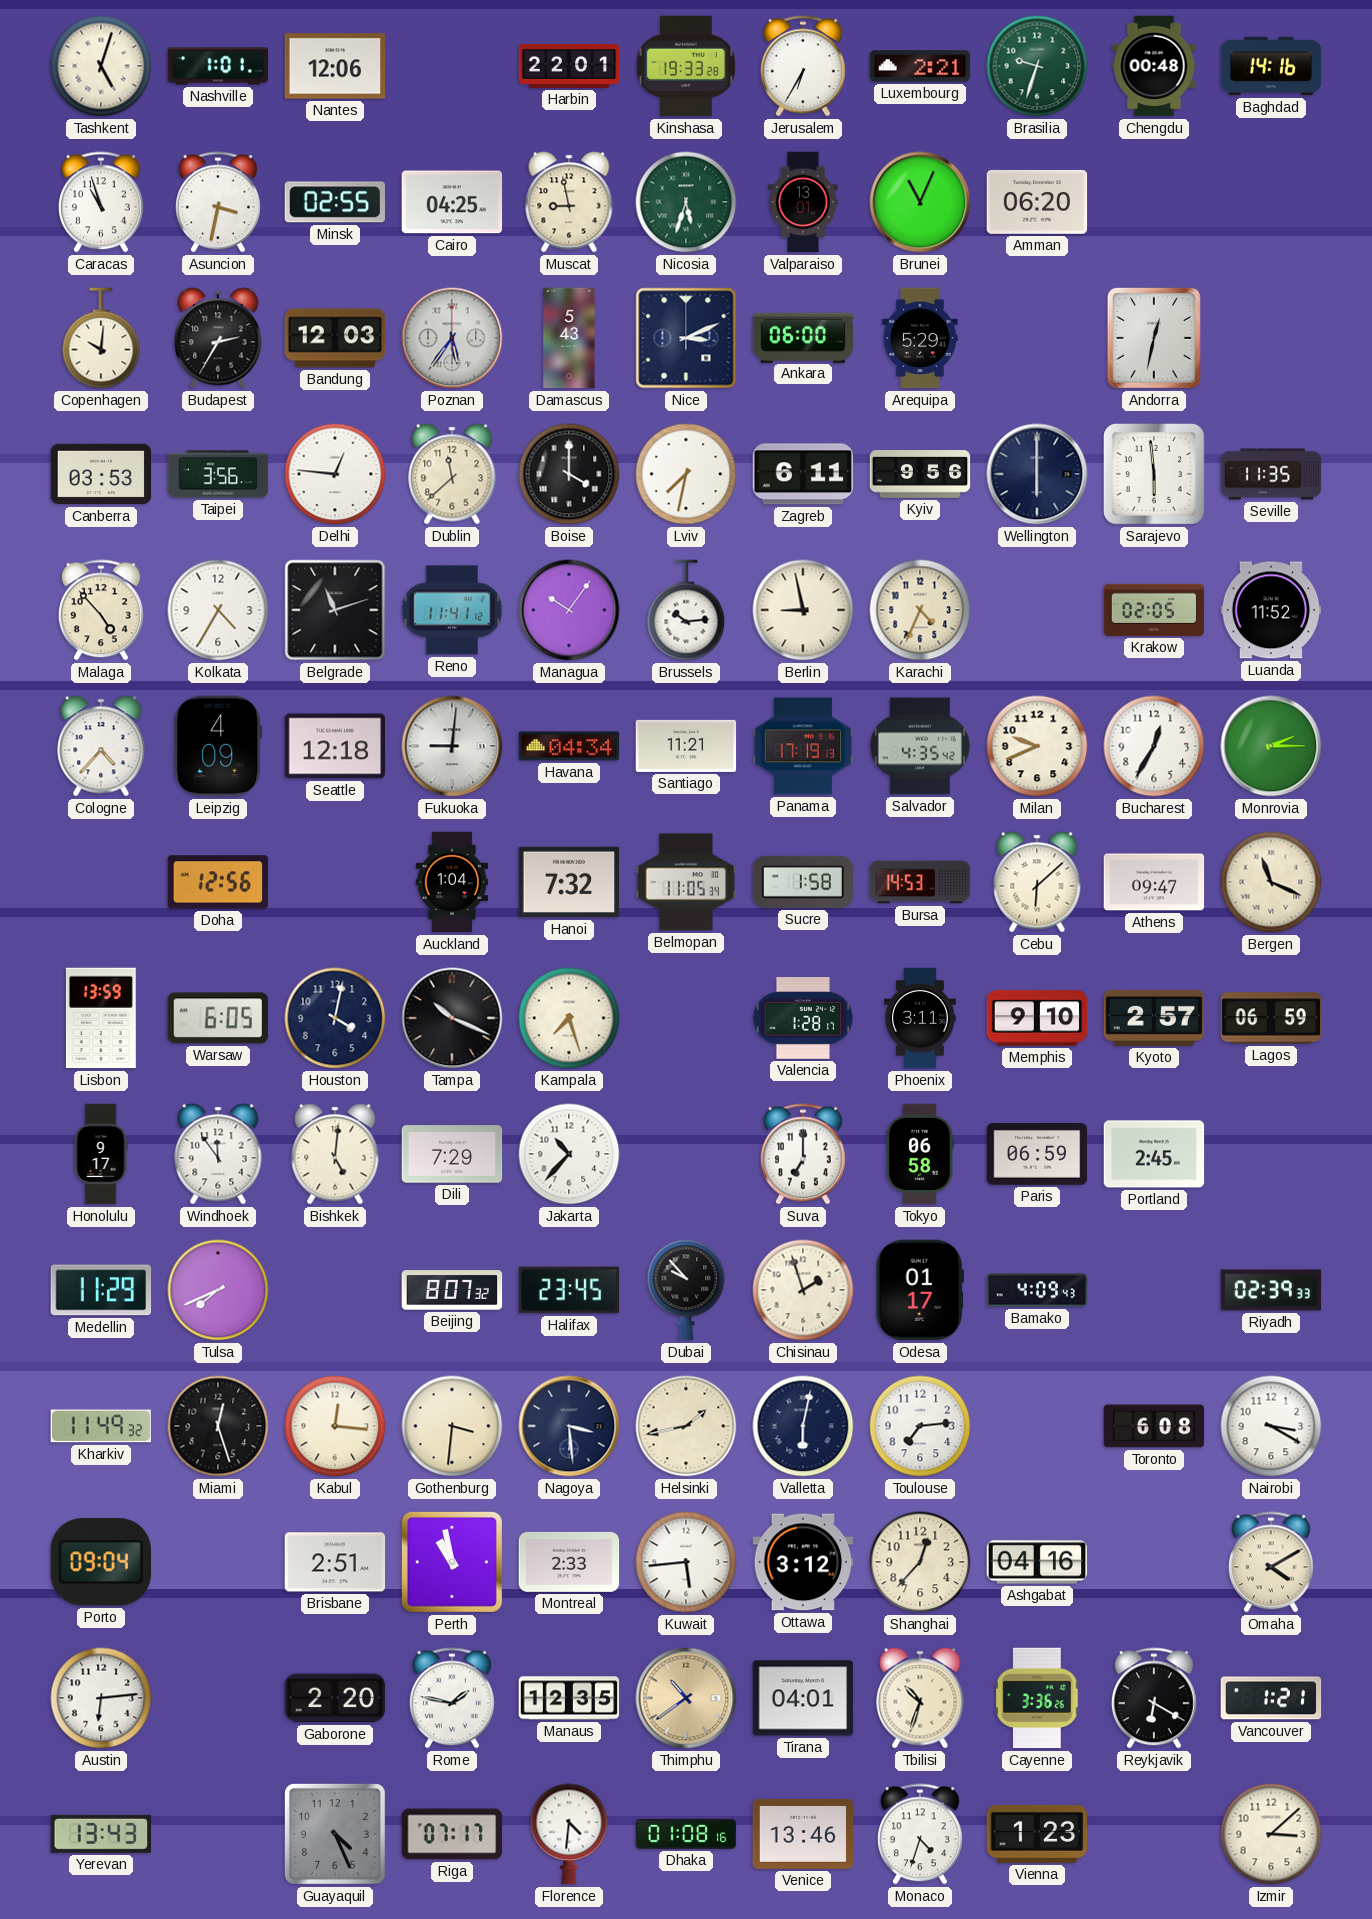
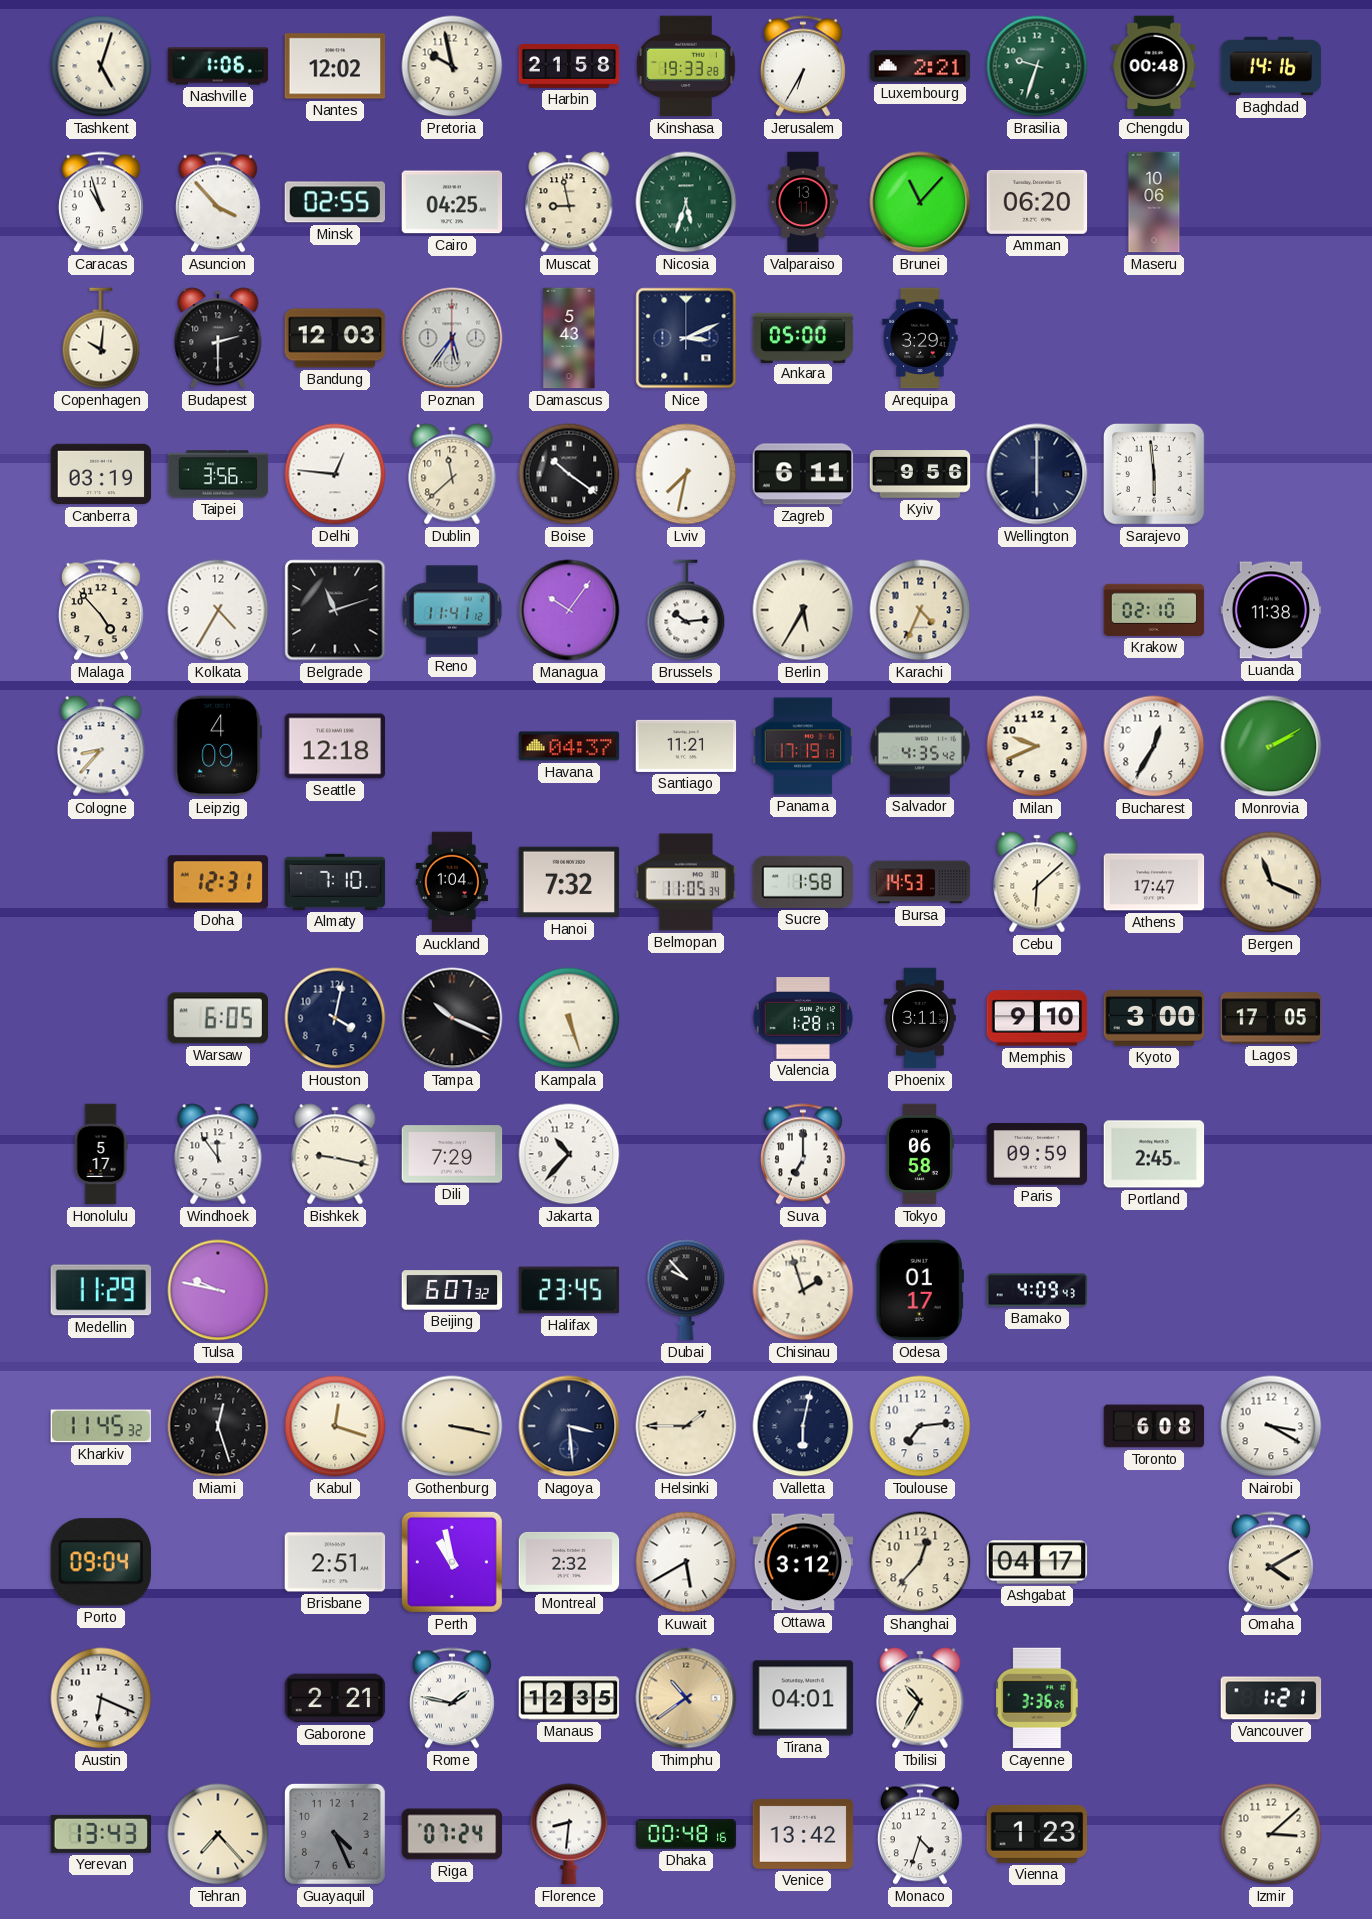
Nashville: 1:01 -> 1:06 (218, 66)
Nantes: 12:06 -> 12:02 (335, 66)
Pretoria: none -> 9:58 (452, 66)
Harbin: 22:01 -> 21:58 (569, 67)
Asuncion: 3:32 -> 3:53 (218, 202)
Valparaiso: 13:01 -> 13:11 (803, 202)
Brunei: 11:04 -> 11:07 (920, 202)
Maseru: none -> 10:06 (1154, 202)
Budapest: 2:35 -> 2:30 (218, 338)
Ankara: 06:00 -> 05:00 (803, 337)
Arequipa: 5:29 -> 3:29 (920, 338)
Andorra: 12:32 -> none (1154, 338)
Canberra: 03:53 -> 03:19 (101, 474)
Boise: 4:00 -> 10:21 (569, 474)
Seville: 11:35 -> none (1271, 474)
Berlin: 8:58 -> 5:35 (803, 610)
Krakow: 02:05 -> 02:10 (1154, 610)
Luanda: 11:52 -> 11:38 (1271, 610)
Cologne: 4:37 -> 8:37 (101, 746)
Fukuoka: 9:01 -> none (452, 746)
Havana: 04:34 -> 04:37 (569, 746)
Monrovia: 2:15 -> 2:10 (1271, 746)
Doha: 12:56 -> 12:31 (218, 882)
Almaty: none -> 7:10 (335, 882)
Athens: 09:47 -> 17:47 (1154, 882)
Lisbon: 13:59 -> none (101, 1018)
Kampala: 7:27 -> 5:27 (569, 1018)
Kyoto: 2:57 -> 3:00 (1154, 1018)
Lagos: 06:59 -> 17:05 (1271, 1018)
Honolulu: 9:17 -> 5:17 (101, 1154)
Bishkek: 5:01 -> 9:17 (335, 1154)
Paris: 06:59 -> 09:59 (1037, 1154)
Tulsa: 7:41 -> 9:47 (218, 1290)
Beijing: 8:07 -> 6:07 (452, 1290)
Riyadh: 02:39 -> none (1271, 1290)
Kharkiv: 11:49 -> 11:45 (100, 1426)
Kabul: 12:16 -> 12:18 (335, 1426)
Gothenburg: 3:31 -> 3:17 (452, 1426)
Helsinki: 1:43 -> 1:45 (686, 1426)
Montreal: 2:33 -> 2:32 (569, 1562)
Kuwait: 5:44 -> 5:40 (686, 1562)
Ashgabat: 04:16 -> 04:17 (1037, 1562)
Austin: 6:14 -> 6:19 (101, 1698)
Gaborone: 2:20 -> 2:21 (335, 1698)
Tbilisi: 10:33 -> 10:35 (920, 1698)
Reykjavik: 6:20 -> none (1154, 1698)
Tehran: none -> 7:23 (218, 1834)
Riga: 07:17 -> 07:24 (452, 1834)
Florence: 4:31 -> 8:31 (569, 1834)
Dhaka: 01:08 -> 00:48 (686, 1834)
Venice: 13:46 -> 13:42 (803, 1834)
